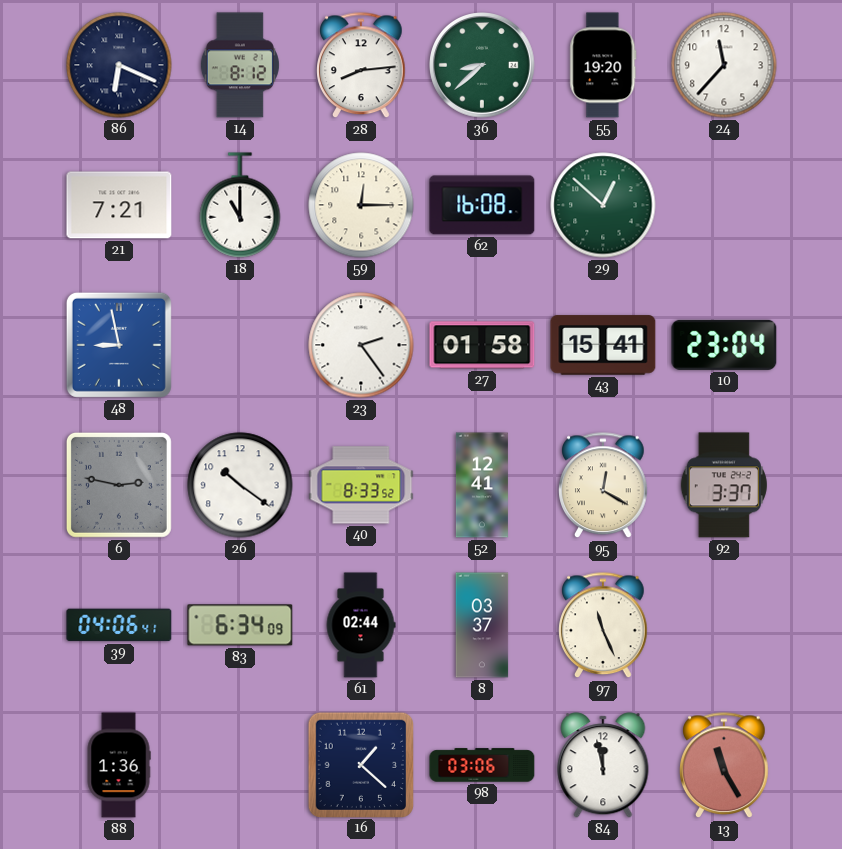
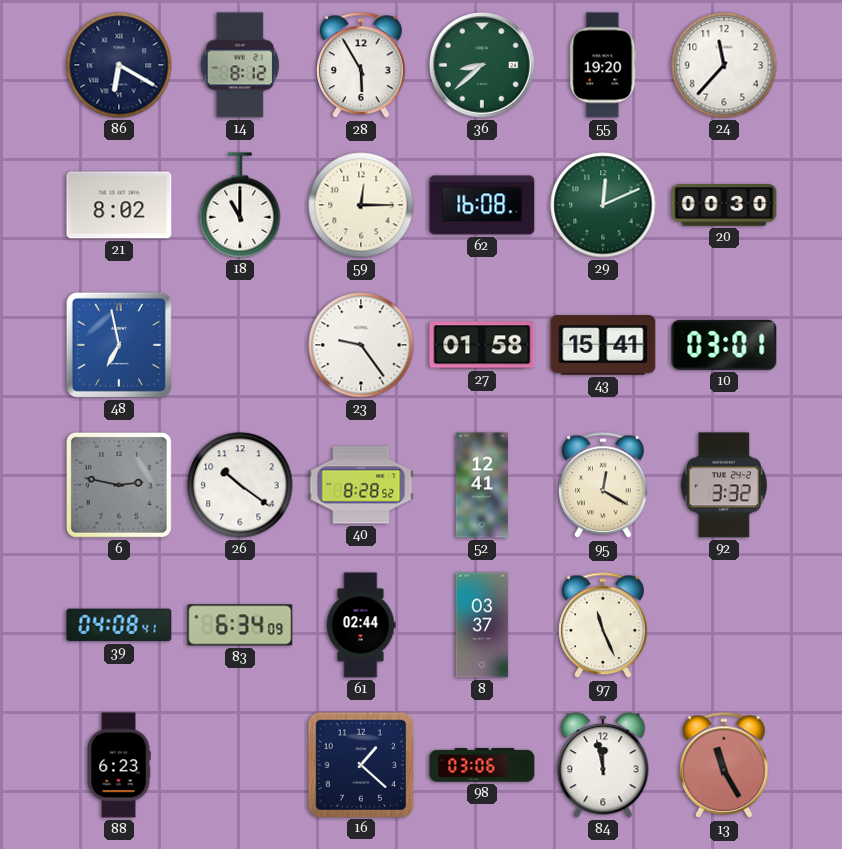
86: 6:19 -> 6:20 (119, 65)
28: 8:14 -> 5:55 (361, 66)
21: 7:21 -> 8:02 (119, 205)
29: 12:52 -> 12:11 (603, 205)
20: none -> 00:30 (724, 205)
48: 8:58 -> 6:58 (119, 345)
23: 2:24 -> 9:24 (361, 345)
10: 23:04 -> 03:01 (724, 345)
40: 8:33 -> 8:28 (361, 485)
92: 3:37 -> 3:32 (724, 485)
39: 04:06 -> 04:08 (119, 625)
88: 1:36 -> 6:23 (119, 765)
